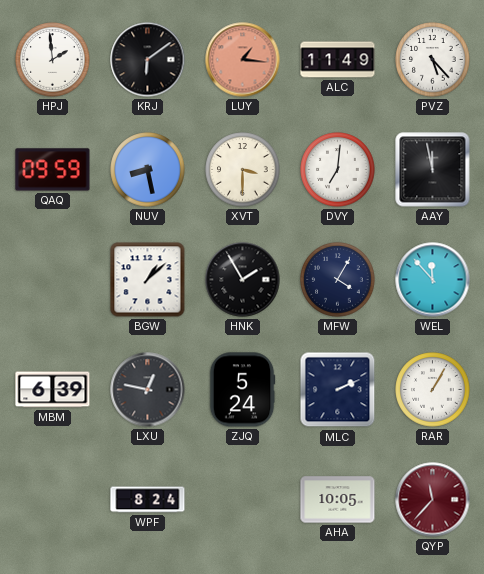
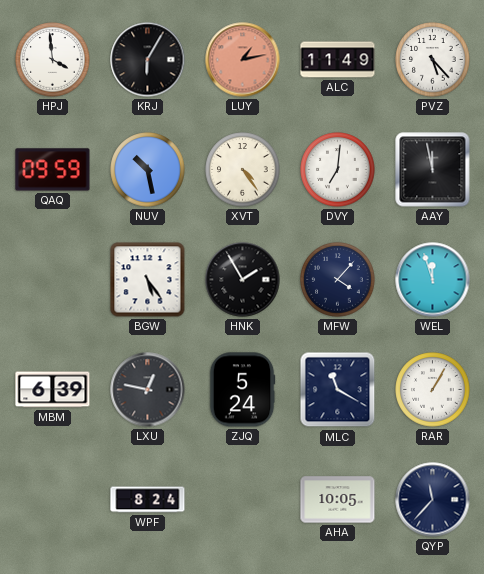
HPJ: 1:59 -> 3:59 (53, 60)
KRJ: 6:09 -> 6:05 (148, 60)
LUY: 1:16 -> 1:13 (243, 60)
NUV: 8:28 -> 10:28 (148, 170)
XVT: 3:30 -> 4:24 (243, 170)
BGW: 1:08 -> 5:24 (148, 280)
MFW: 4:05 -> 4:07 (338, 280)
WEL: 11:53 -> 11:57 (433, 280)
MLC: 2:11 -> 11:20 (338, 390)
QYP dial: burgundy -> navy (433, 500)
